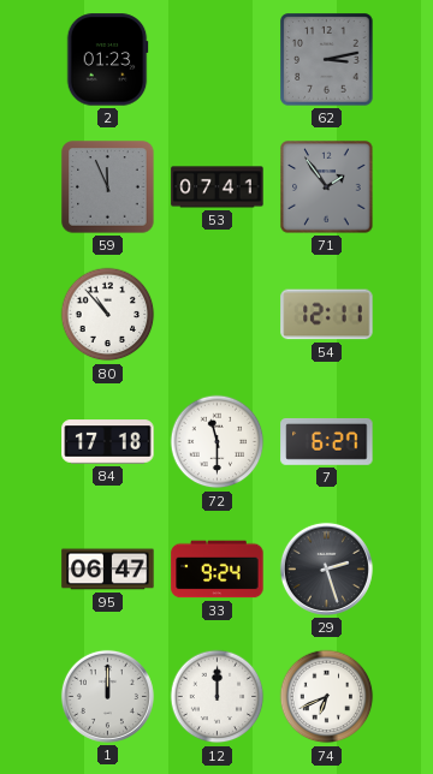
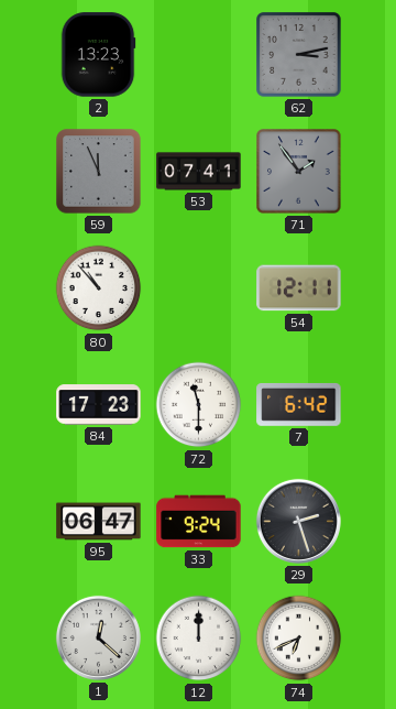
2: 01:23 -> 13:23 (98, 55)
84: 17:18 -> 17:23 (99, 405)
7: 6:27 -> 6:42 (299, 404)
1: 12:00 -> 12:22 (98, 637)
